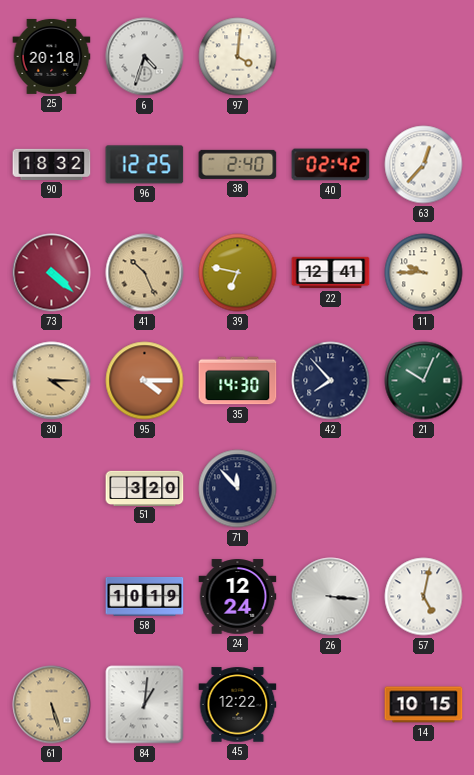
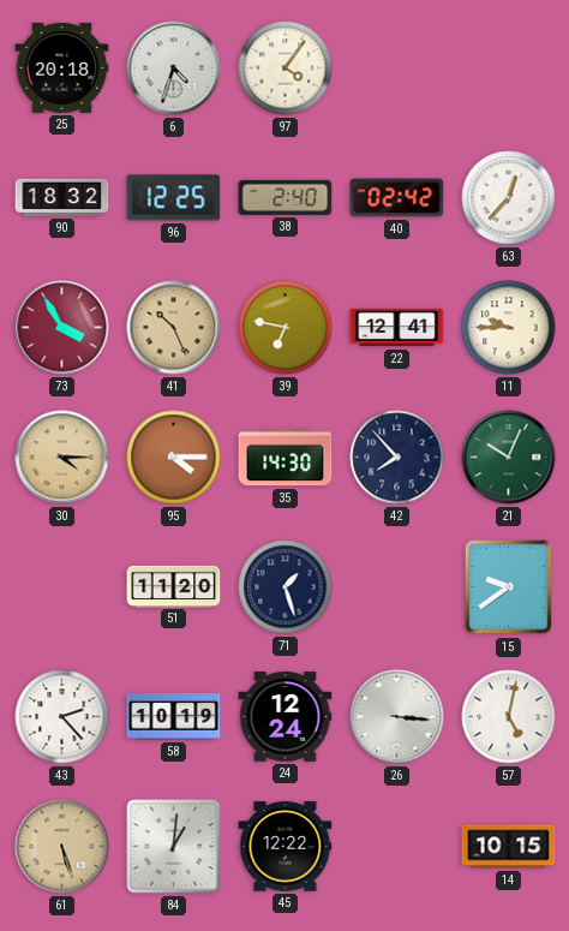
97: 4:01 -> 4:06 (286, 68)
73: 4:22 -> 3:55 (62, 328)
51: 3:20 -> 11:20 (174, 586)
71: 11:53 -> 1:27 (286, 587)
15: none -> 9:39 (509, 587)
43: none -> 2:23 (62, 717)
